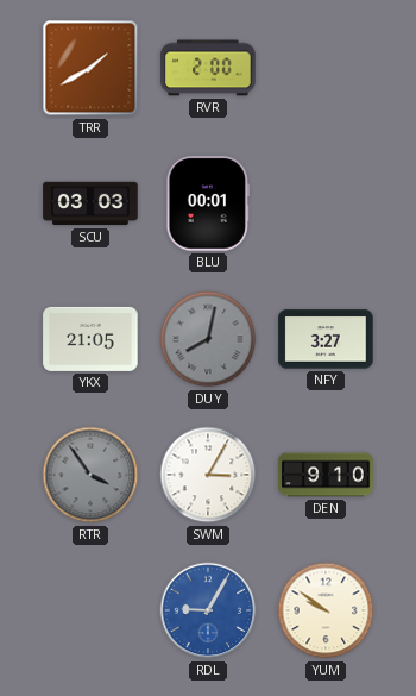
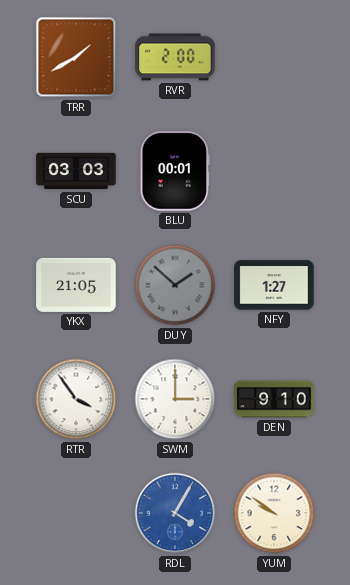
DUY: 8:02 -> 1:52 (175, 285)
NFY: 3:27 -> 1:27 (274, 285)
RTR dial: grey -> white (76, 399)
SWM: 3:05 -> 3:00 (175, 399)
RDL: 9:05 -> 4:05 (175, 513)
